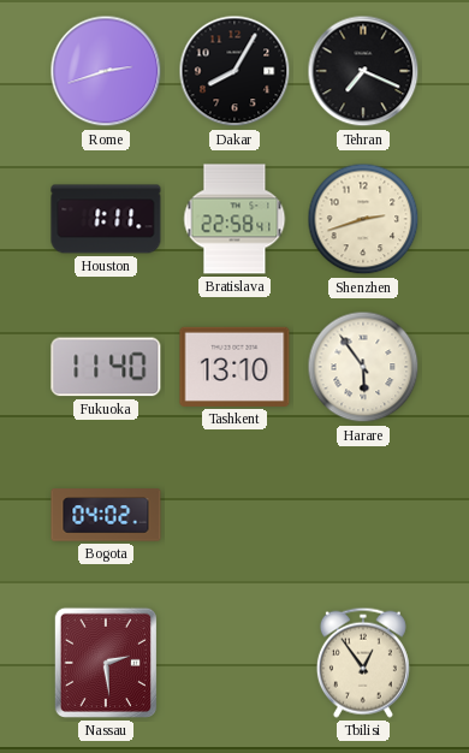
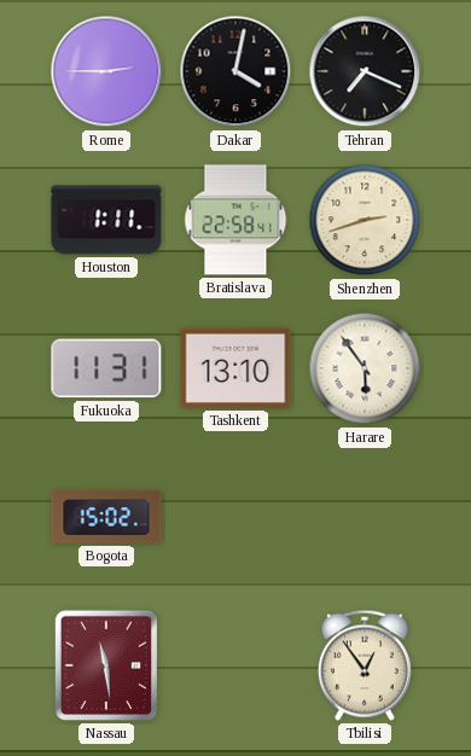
Rome: 2:42 -> 2:45 (106, 71)
Dakar: 8:05 -> 4:02 (235, 71)
Fukuoka: 11:40 -> 11:31 (106, 368)
Bogota: 04:02 -> 15:02 (106, 517)
Nassau: 2:29 -> 11:29 (106, 665)
